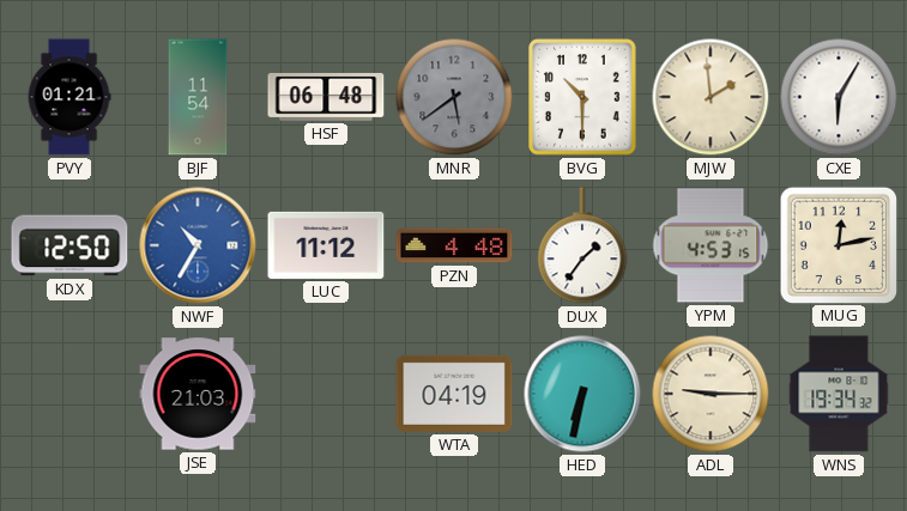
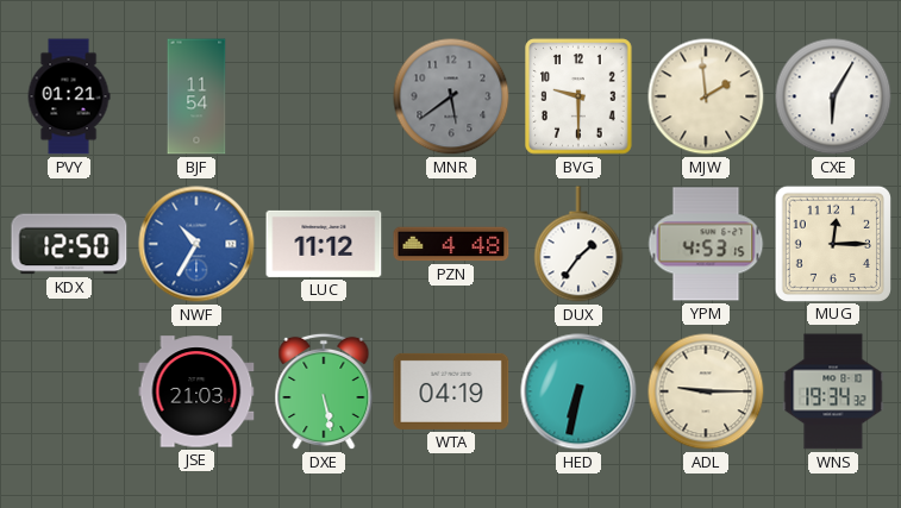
HSF: 06:48 -> none (326, 97)
BVG: 10:30 -> 9:30 (578, 96)
MUG: 12:13 -> 12:15 (832, 243)
DXE: none -> 5:28 (324, 391)
